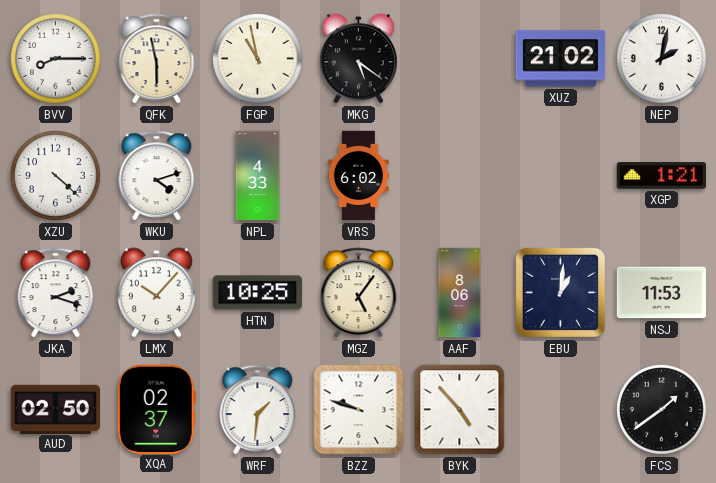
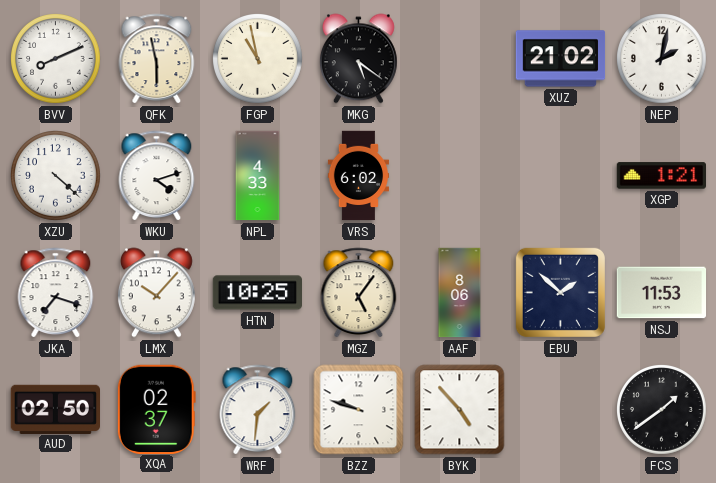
BVV: 8:15 -> 8:11 (56, 59)
JKA: 2:18 -> 7:18 (56, 293)
EBU: 1:01 -> 1:52 (560, 292)
